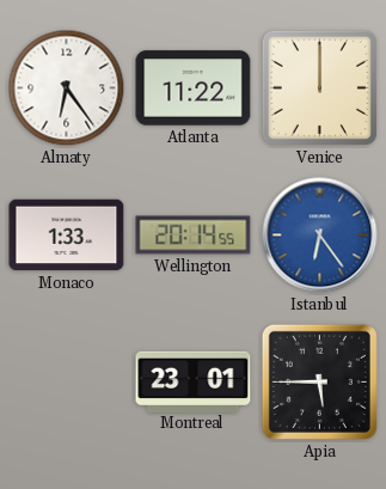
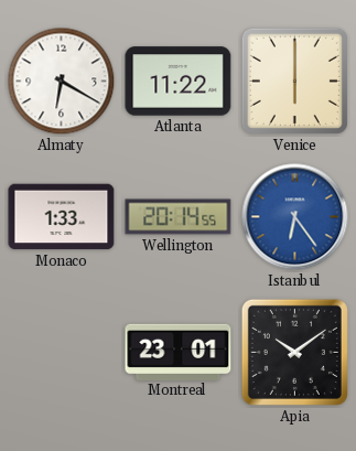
Almaty: 6:24 -> 6:20 (62, 82)
Venice: 12:00 -> 6:00 (294, 80)
Apia: 5:45 -> 10:09 (294, 352)
